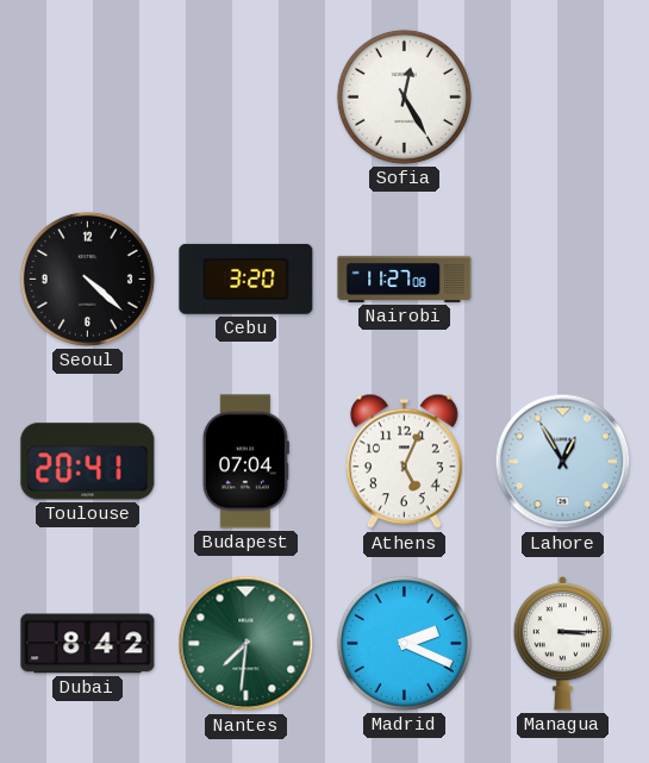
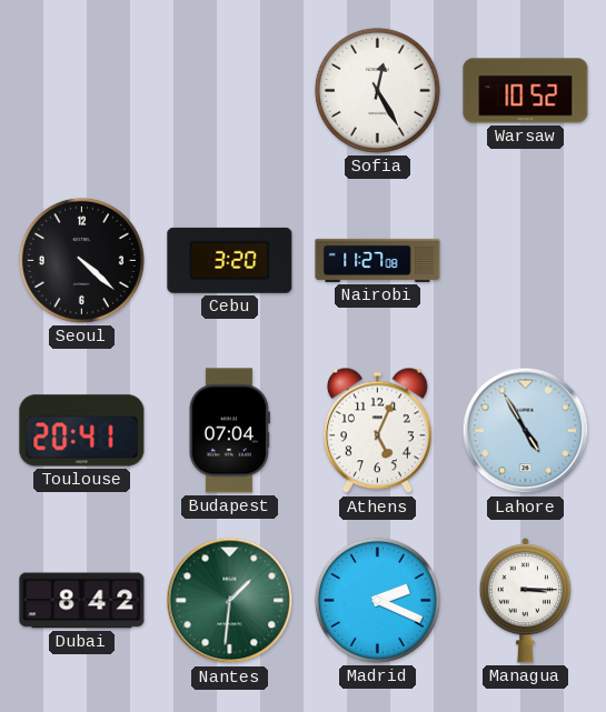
Warsaw: none -> 10:52 (526, 91)
Lahore: 12:55 -> 4:55 (526, 431)
Nantes: 7:31 -> 1:31 (230, 601)
